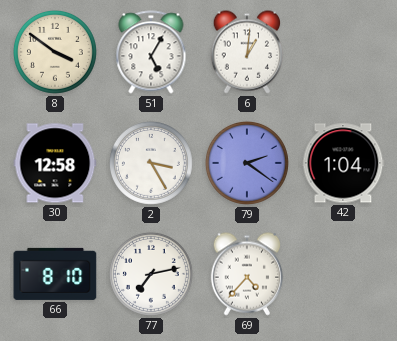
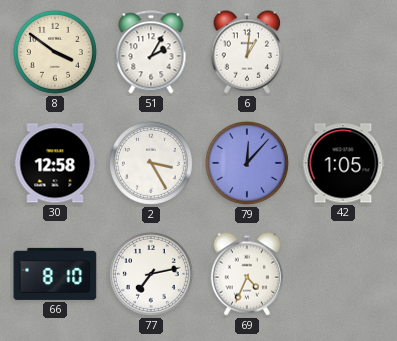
51: 5:05 -> 2:05 (151, 52)
79: 2:21 -> 12:07 (247, 163)
42: 1:04 -> 1:05 (343, 163)
69: 4:37 -> 4:34 (246, 274)
